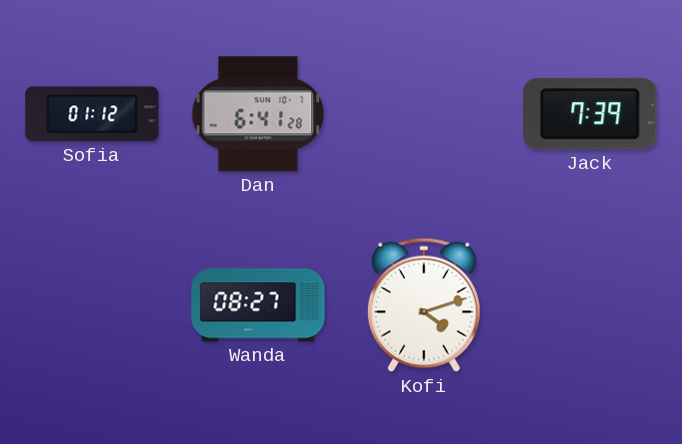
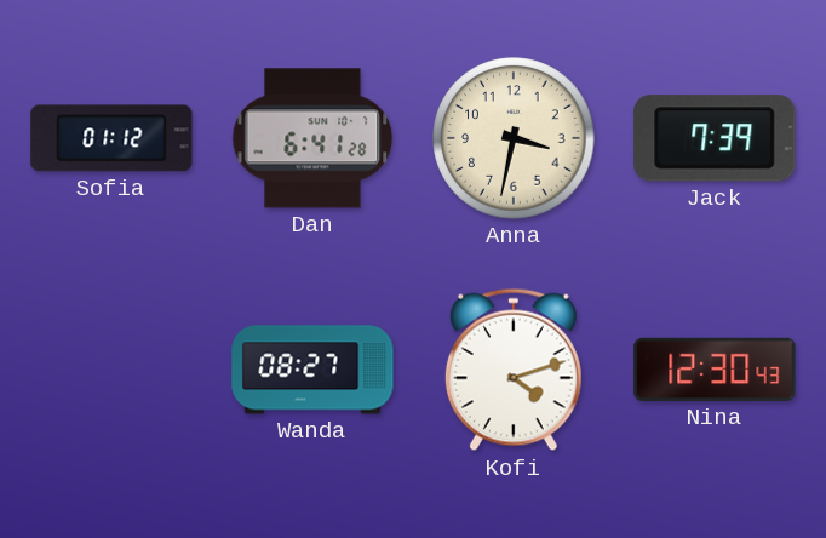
Anna: none -> 3:32 (514, 138)
Nina: none -> 12:30 (715, 370)
